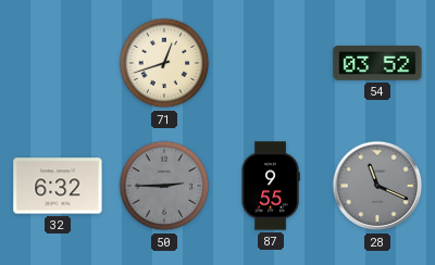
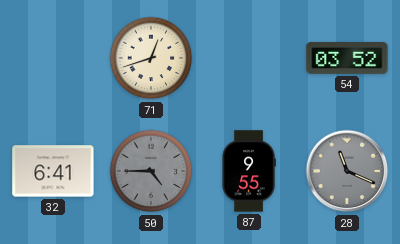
32: 6:32 -> 6:41 (53, 171)
50: 2:45 -> 4:45 (151, 171)
